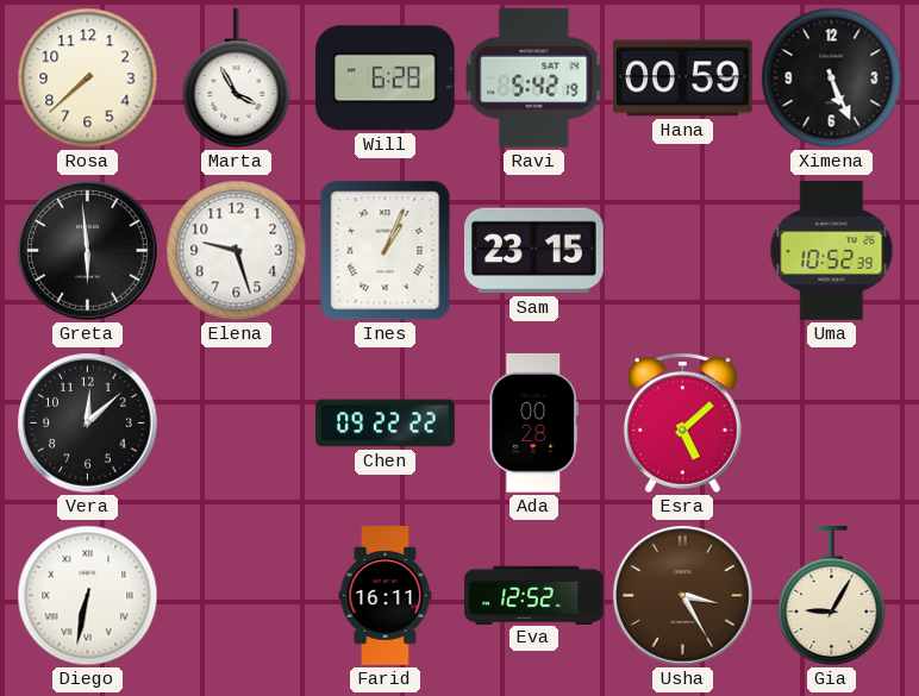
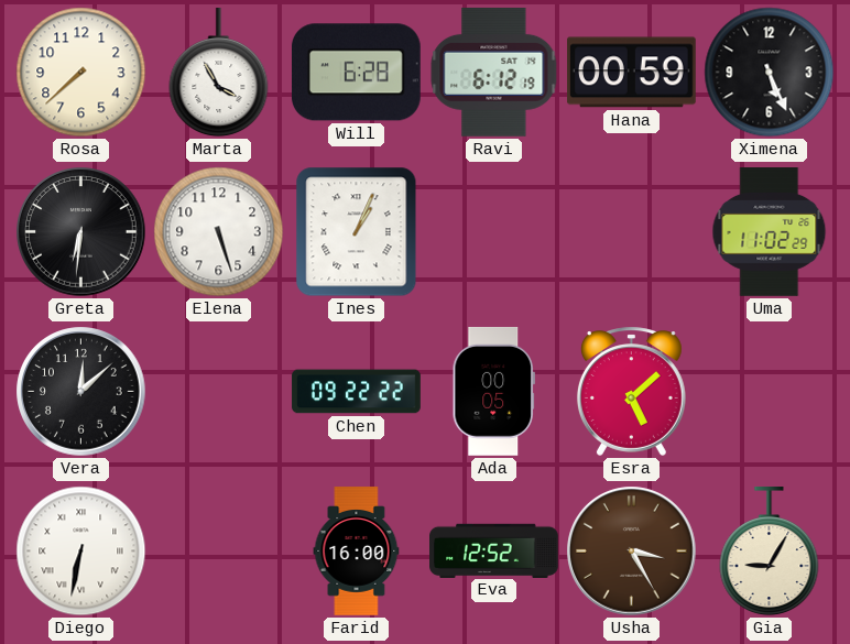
Ravi: 5:42 -> 6:12 (494, 72)
Greta: 5:59 -> 6:31 (81, 232)
Elena: 9:27 -> 5:27 (219, 232)
Sam: 23:15 -> none (533, 251)
Uma: 10:52 -> 11:02 (770, 232)
Ada: 00:28 -> 00:05 (493, 392)
Farid: 16:11 -> 16:00 (357, 552)
